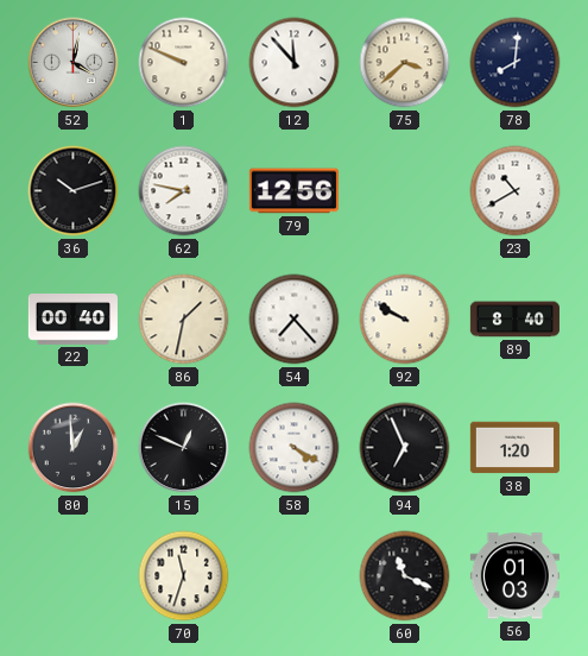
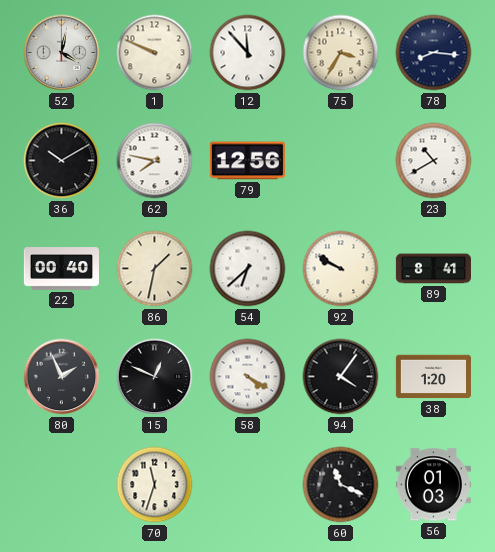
75: 3:38 -> 3:35 (341, 53)
78: 8:01 -> 8:16 (434, 53)
36: 10:12 -> 10:10 (62, 161)
54: 7:23 -> 6:38 (248, 269)
89: 8:40 -> 8:41 (433, 269)
80: 12:59 -> 1:56 (62, 377)
94: 6:56 -> 4:06 (341, 377)
